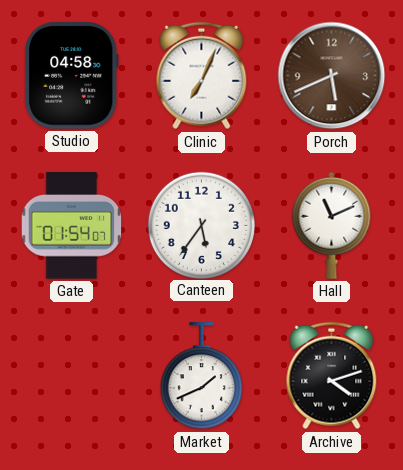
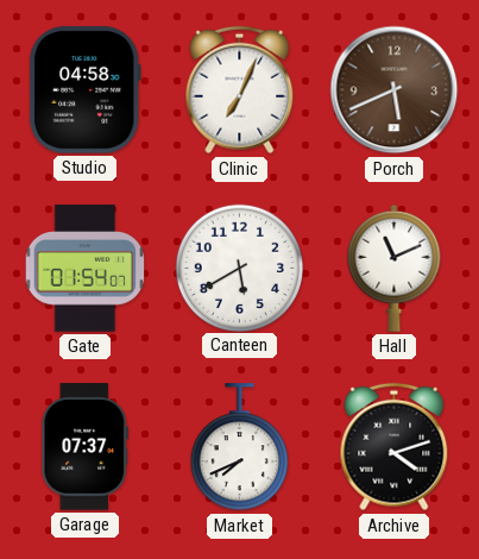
Canteen: 5:36 -> 5:40 (239, 268)
Garage: none -> 07:37 (84, 447)
Market: 1:41 -> 7:41 (239, 447)
